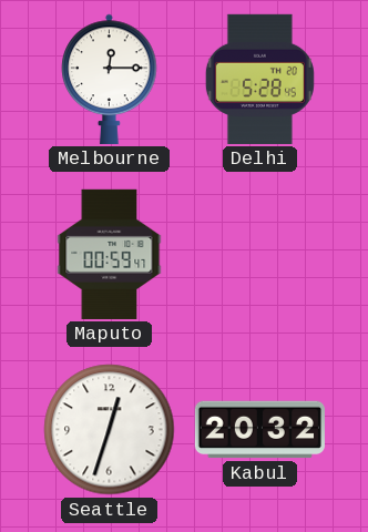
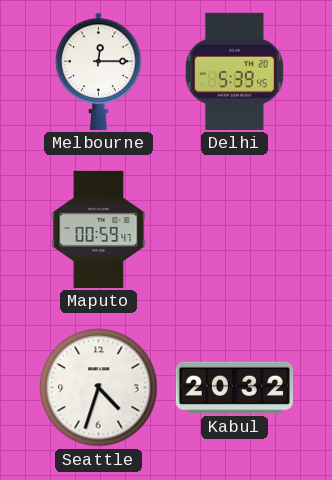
Delhi: 5:28 -> 5:39 (234, 71)
Seattle: 12:33 -> 4:33 (99, 388)
